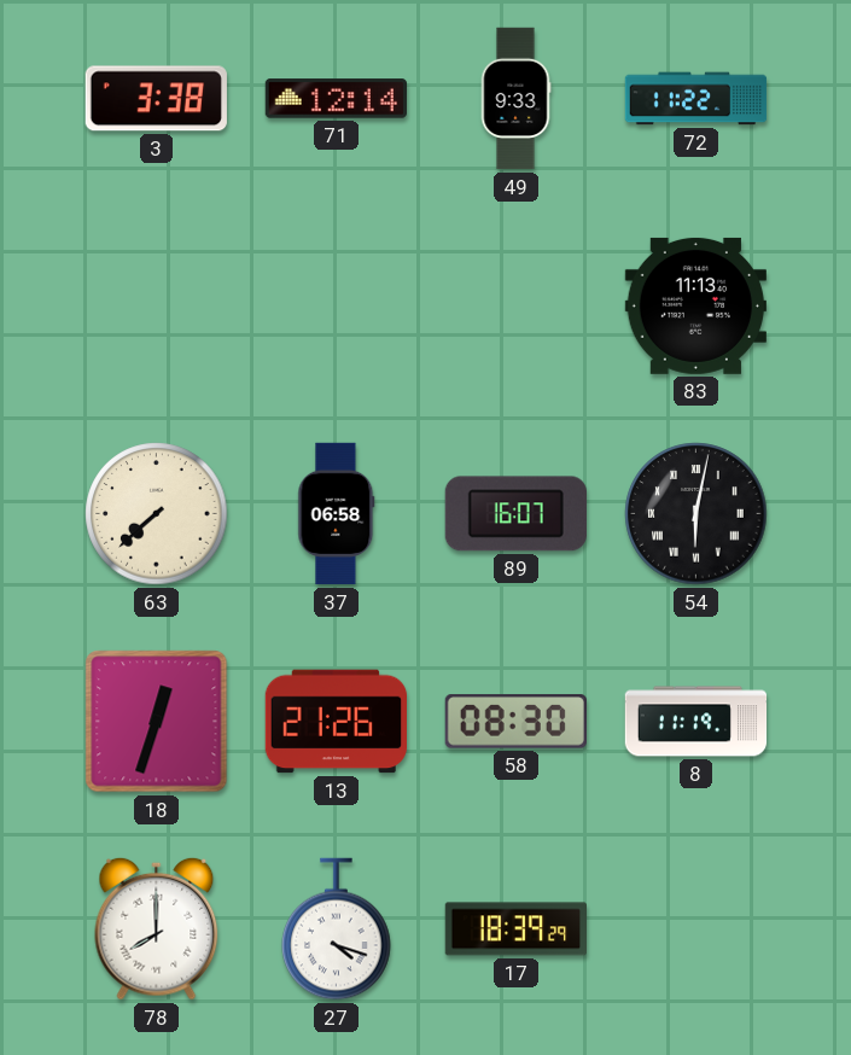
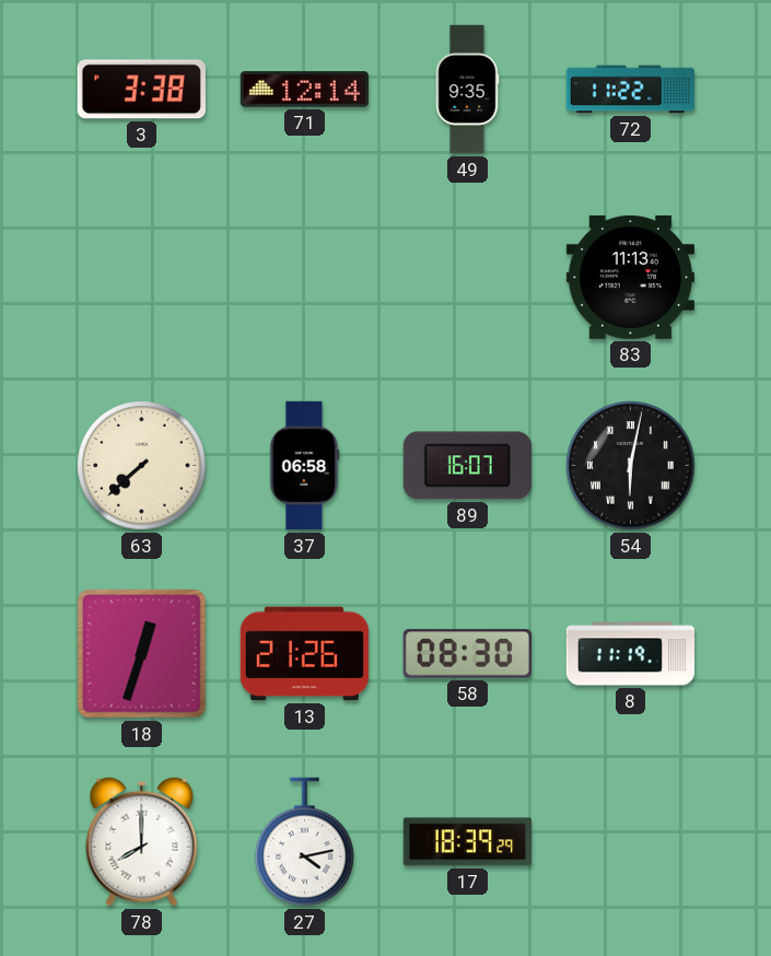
49: 9:33 -> 9:35 (467, 90)
27: 4:18 -> 4:13 (305, 842)
